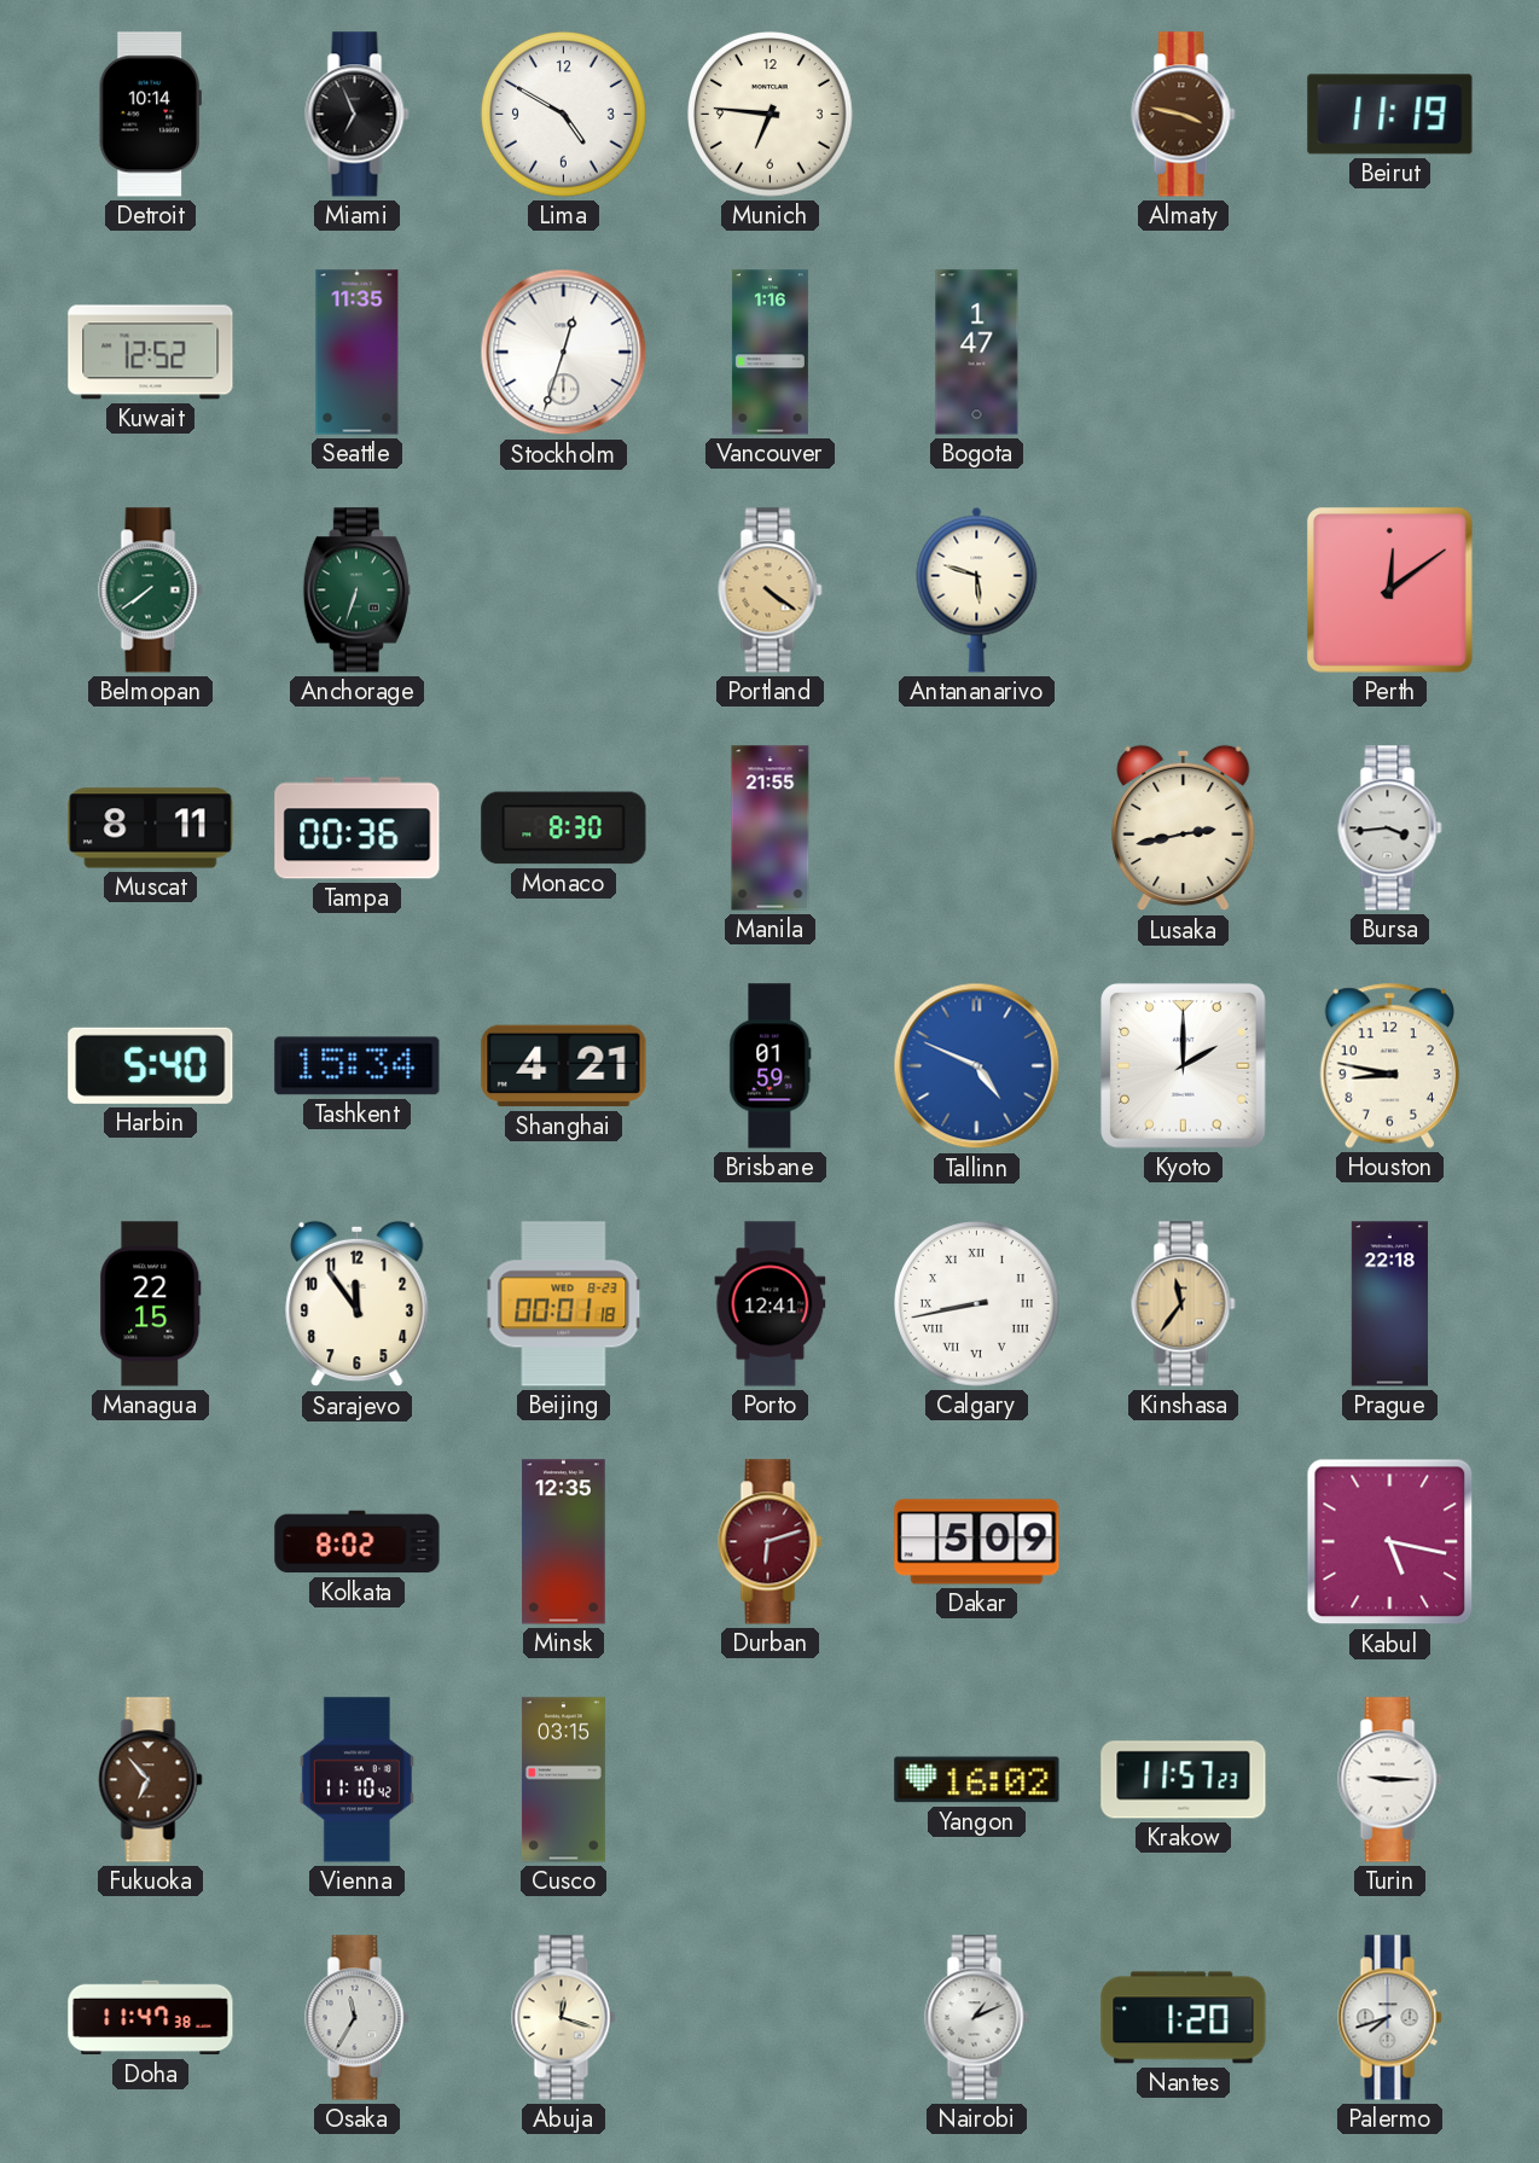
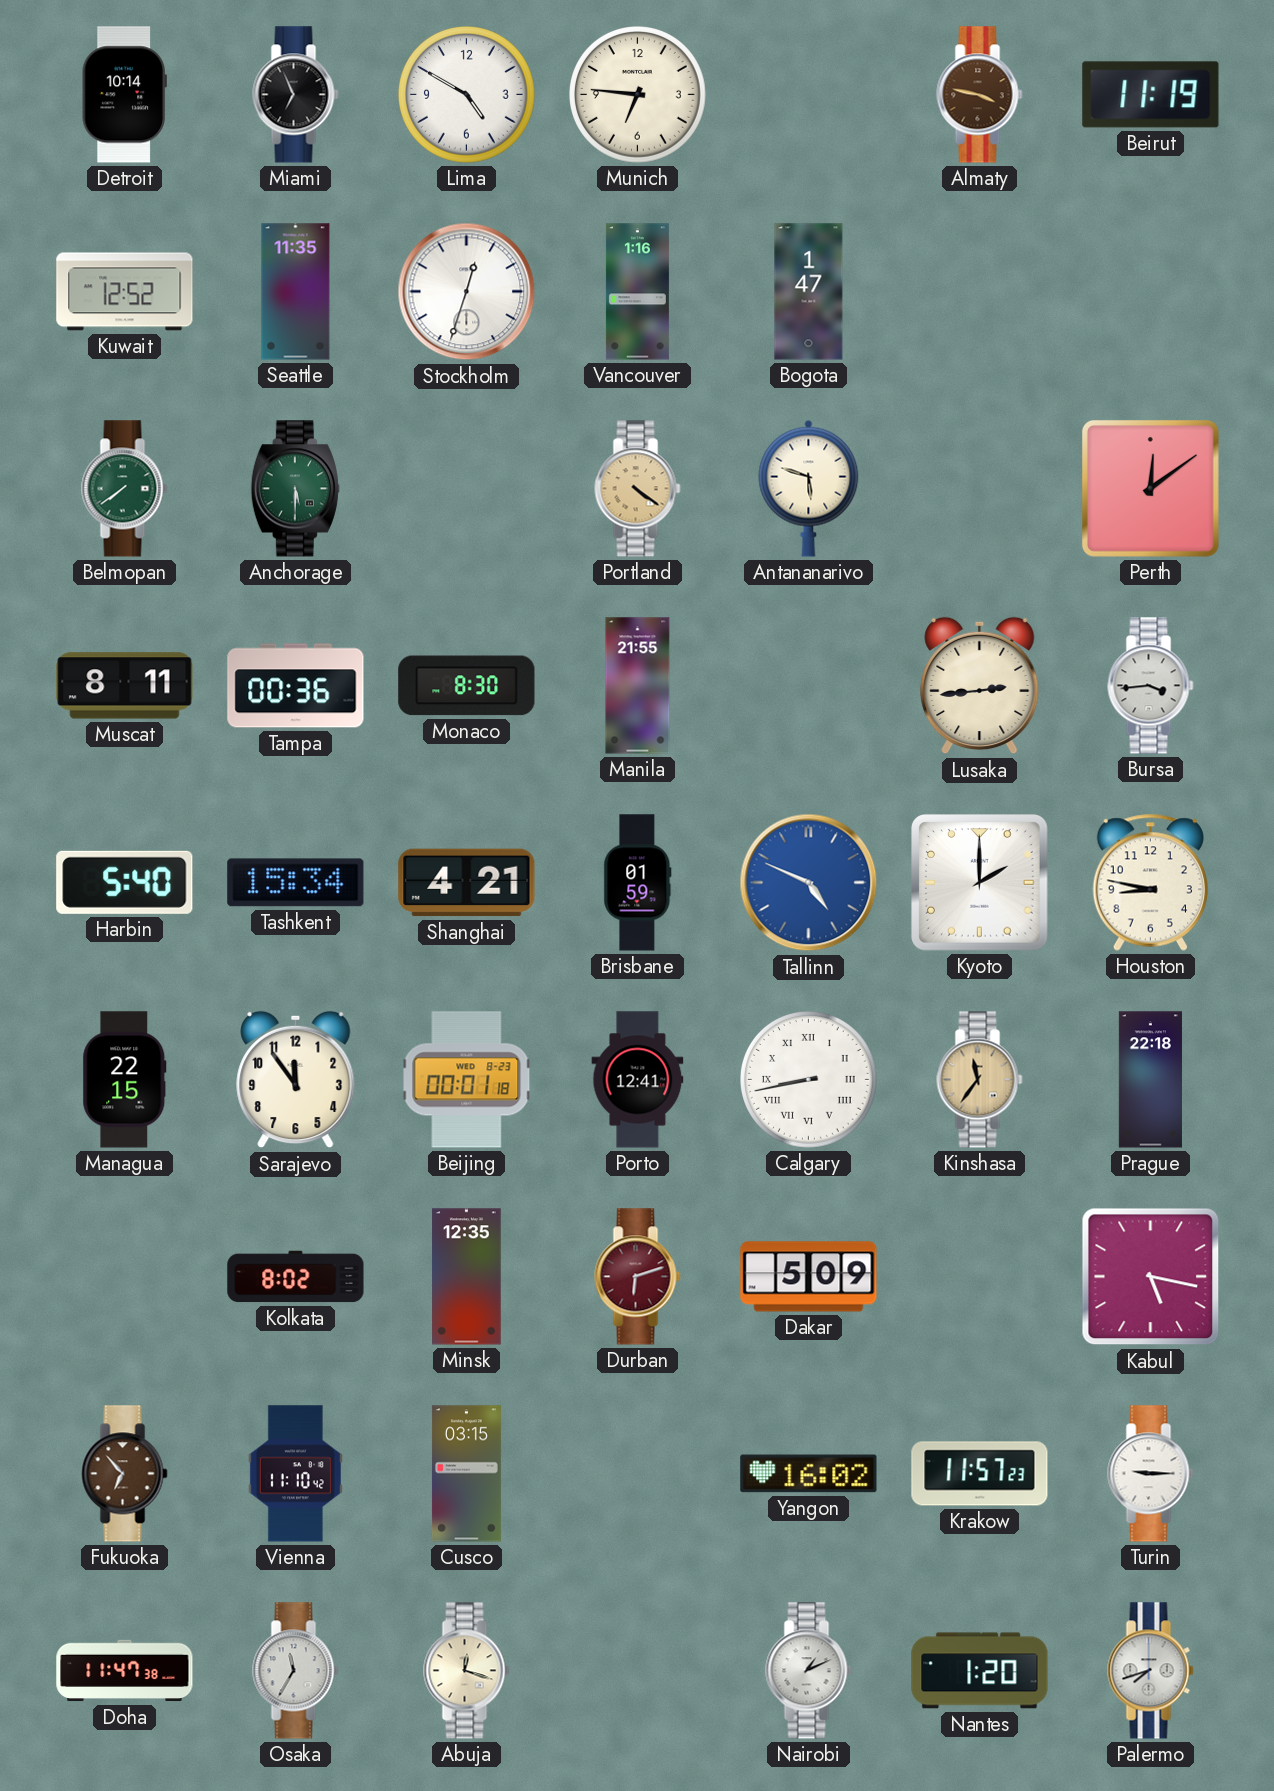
Anchorage: 6:33 -> 5:30 (295, 489)
Lusaka: 2:43 -> 2:44 (980, 686)
